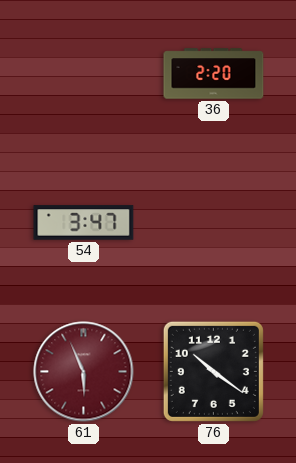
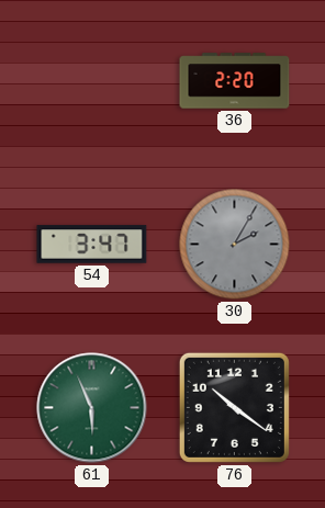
30: none -> 2:05 (235, 245)
61 dial: burgundy -> green (92, 408)
